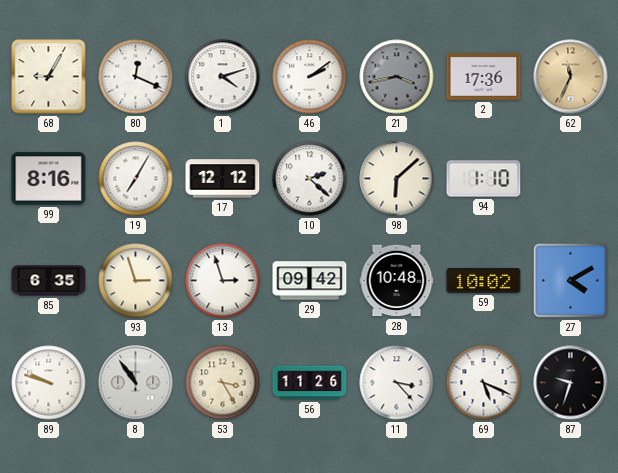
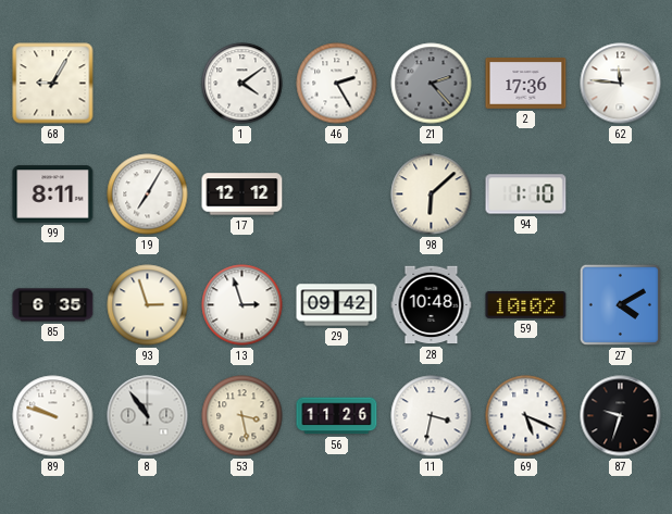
80: 12:19 -> none (136, 77)
1: 4:12 -> 4:09 (242, 84)
46: 2:09 -> 2:25 (337, 84)
21: 3:43 -> 2:23 (432, 84)
62: 11:34 -> 11:46 (621, 84)
62 dial: champagne -> white (621, 84)
99: 8:16 -> 8:11 (53, 195)
10: 2:22 -> none (310, 179)
53: 3:25 -> 3:28 (242, 416)
11: 3:23 -> 3:32 (432, 416)
